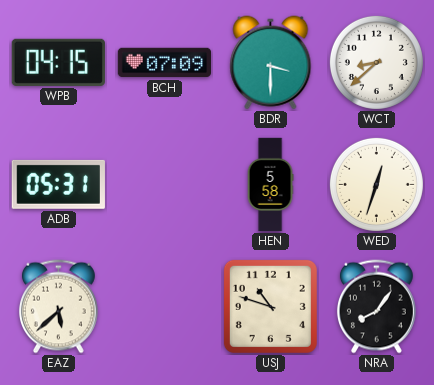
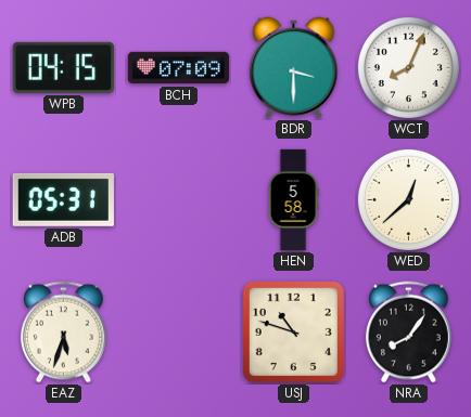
WCT: 8:38 -> 8:04 (408, 67)
WED: 12:33 -> 12:38 (408, 199)
EAZ: 5:38 -> 5:33 (63, 333)
